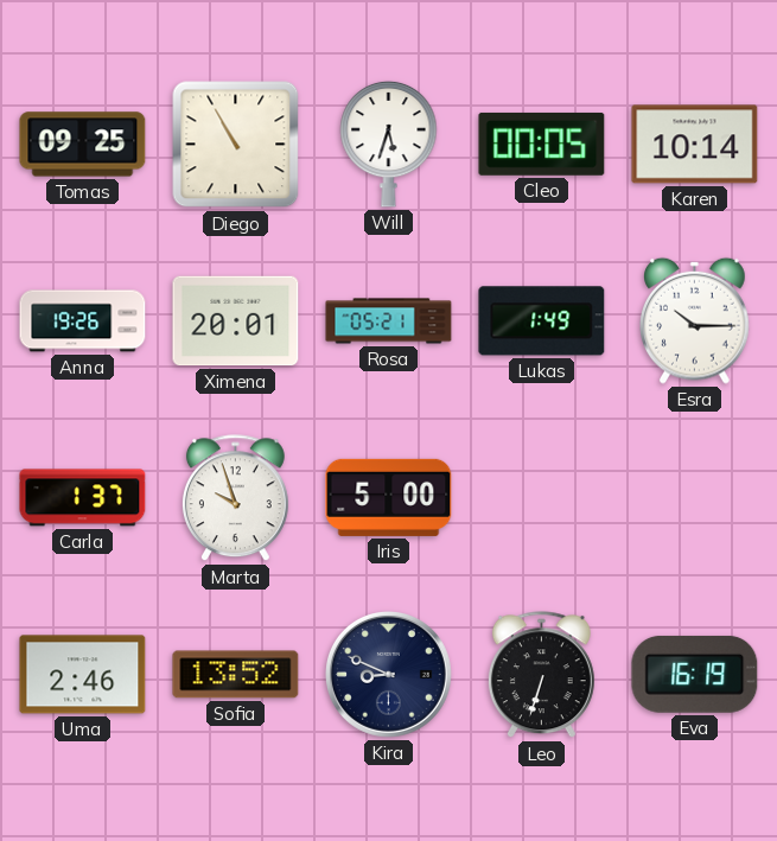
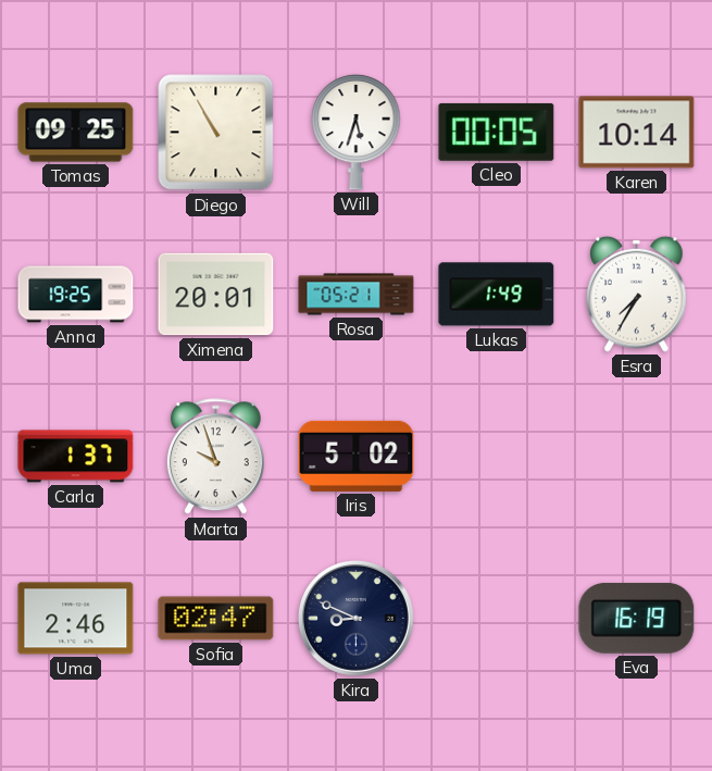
Anna: 19:26 -> 19:25 (76, 295)
Esra: 10:15 -> 7:35 (637, 294)
Iris: 5:00 -> 5:02 (357, 456)
Sofia: 13:52 -> 02:47 (216, 619)
Leo: 6:33 -> none (541, 675)
